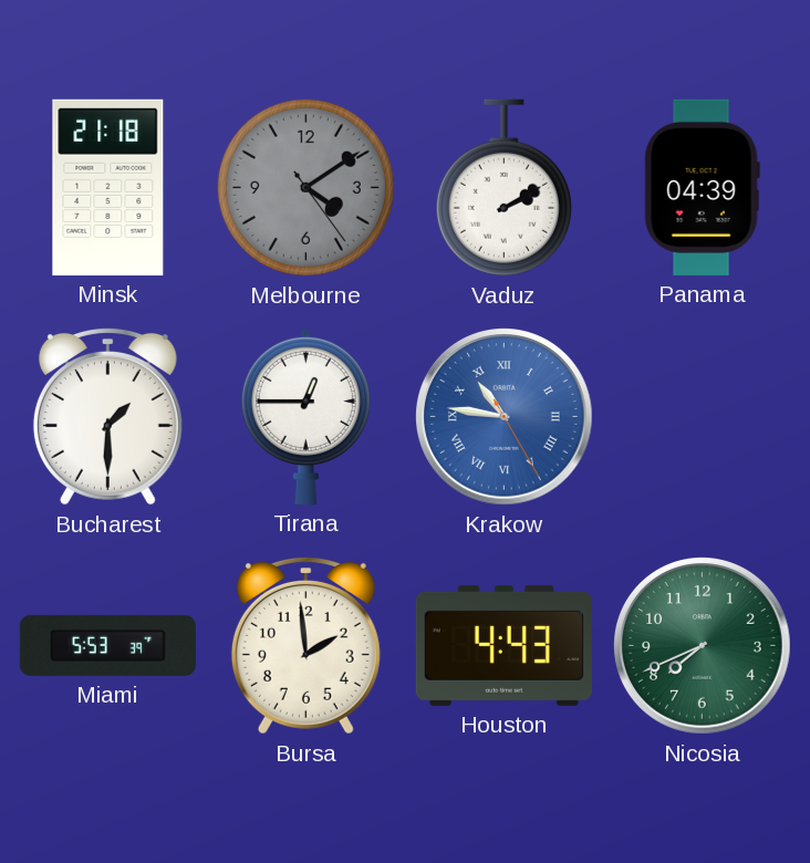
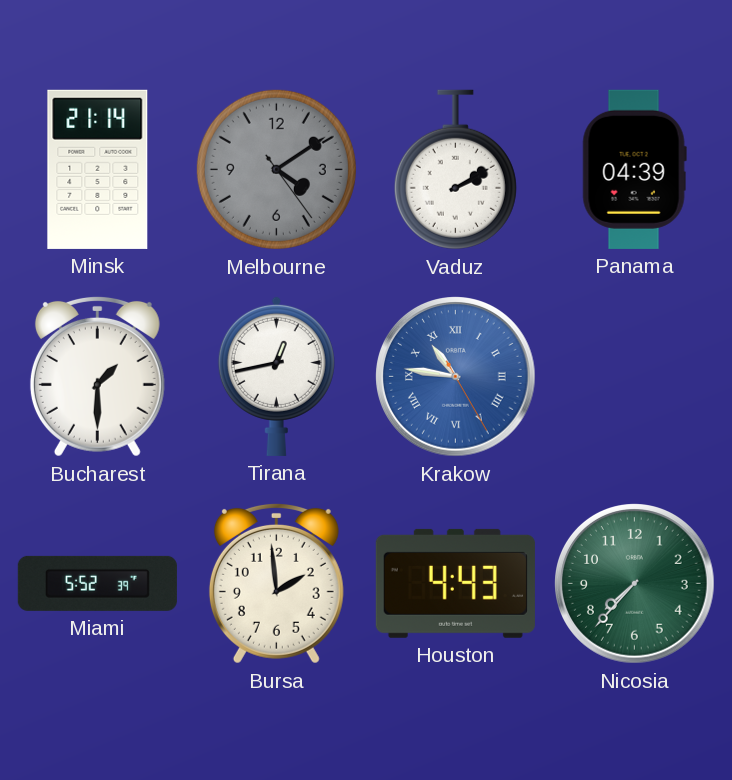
Minsk: 21:18 -> 21:14 (98, 169)
Tirana: 12:45 -> 12:43 (276, 376)
Miami: 5:53 -> 5:52 (97, 583)
Nicosia: 7:41 -> 7:37 (635, 584)
